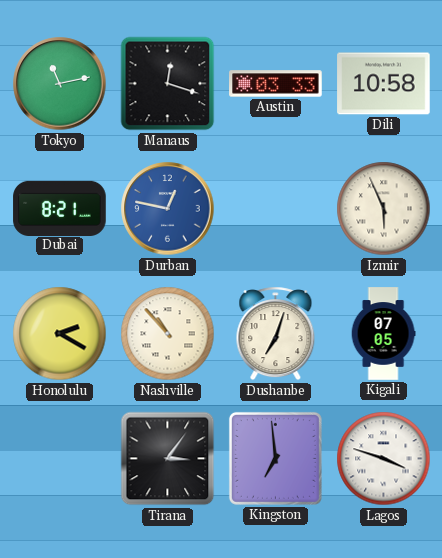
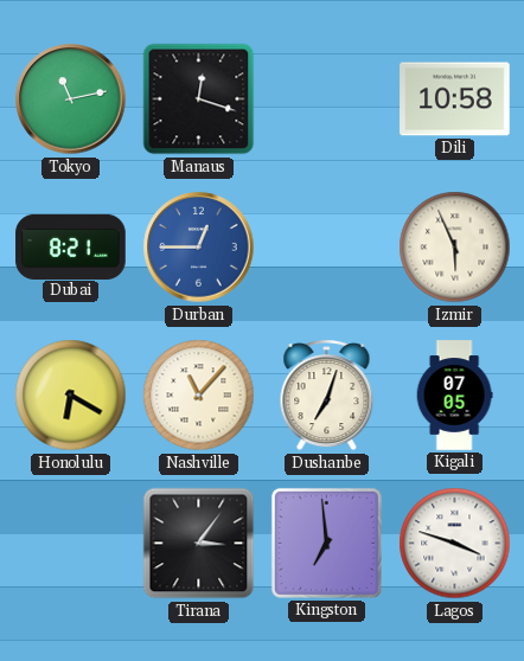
Austin: 03:33 -> none (276, 84)
Durban: 12:47 -> 12:45 (199, 248)
Honolulu: 2:20 -> 6:20 (71, 396)
Nashville: 10:53 -> 11:07 (199, 396)
